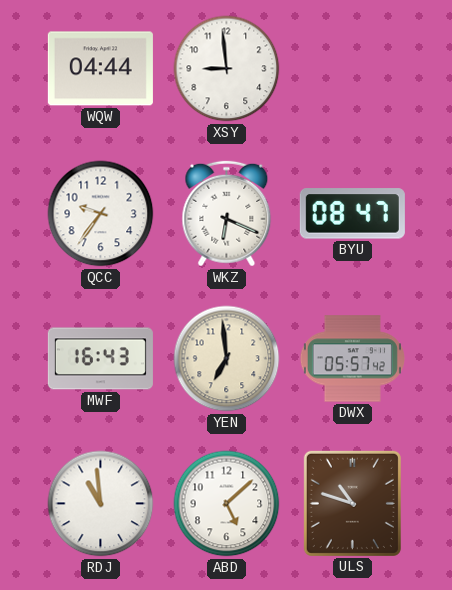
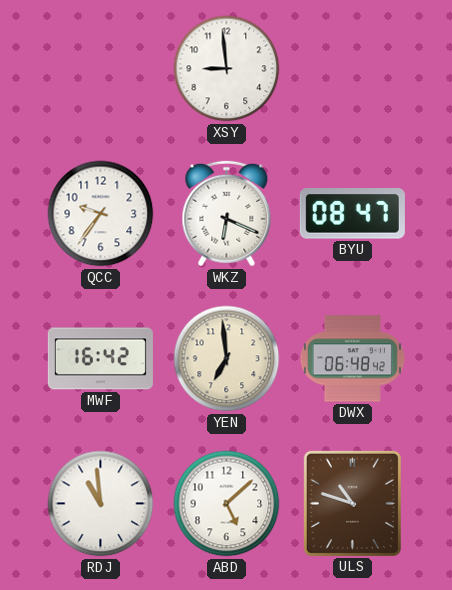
WQW: 04:44 -> none (100, 69)
MWF: 16:43 -> 16:42 (100, 359)
DWX: 05:57 -> 06:48 (352, 359)
